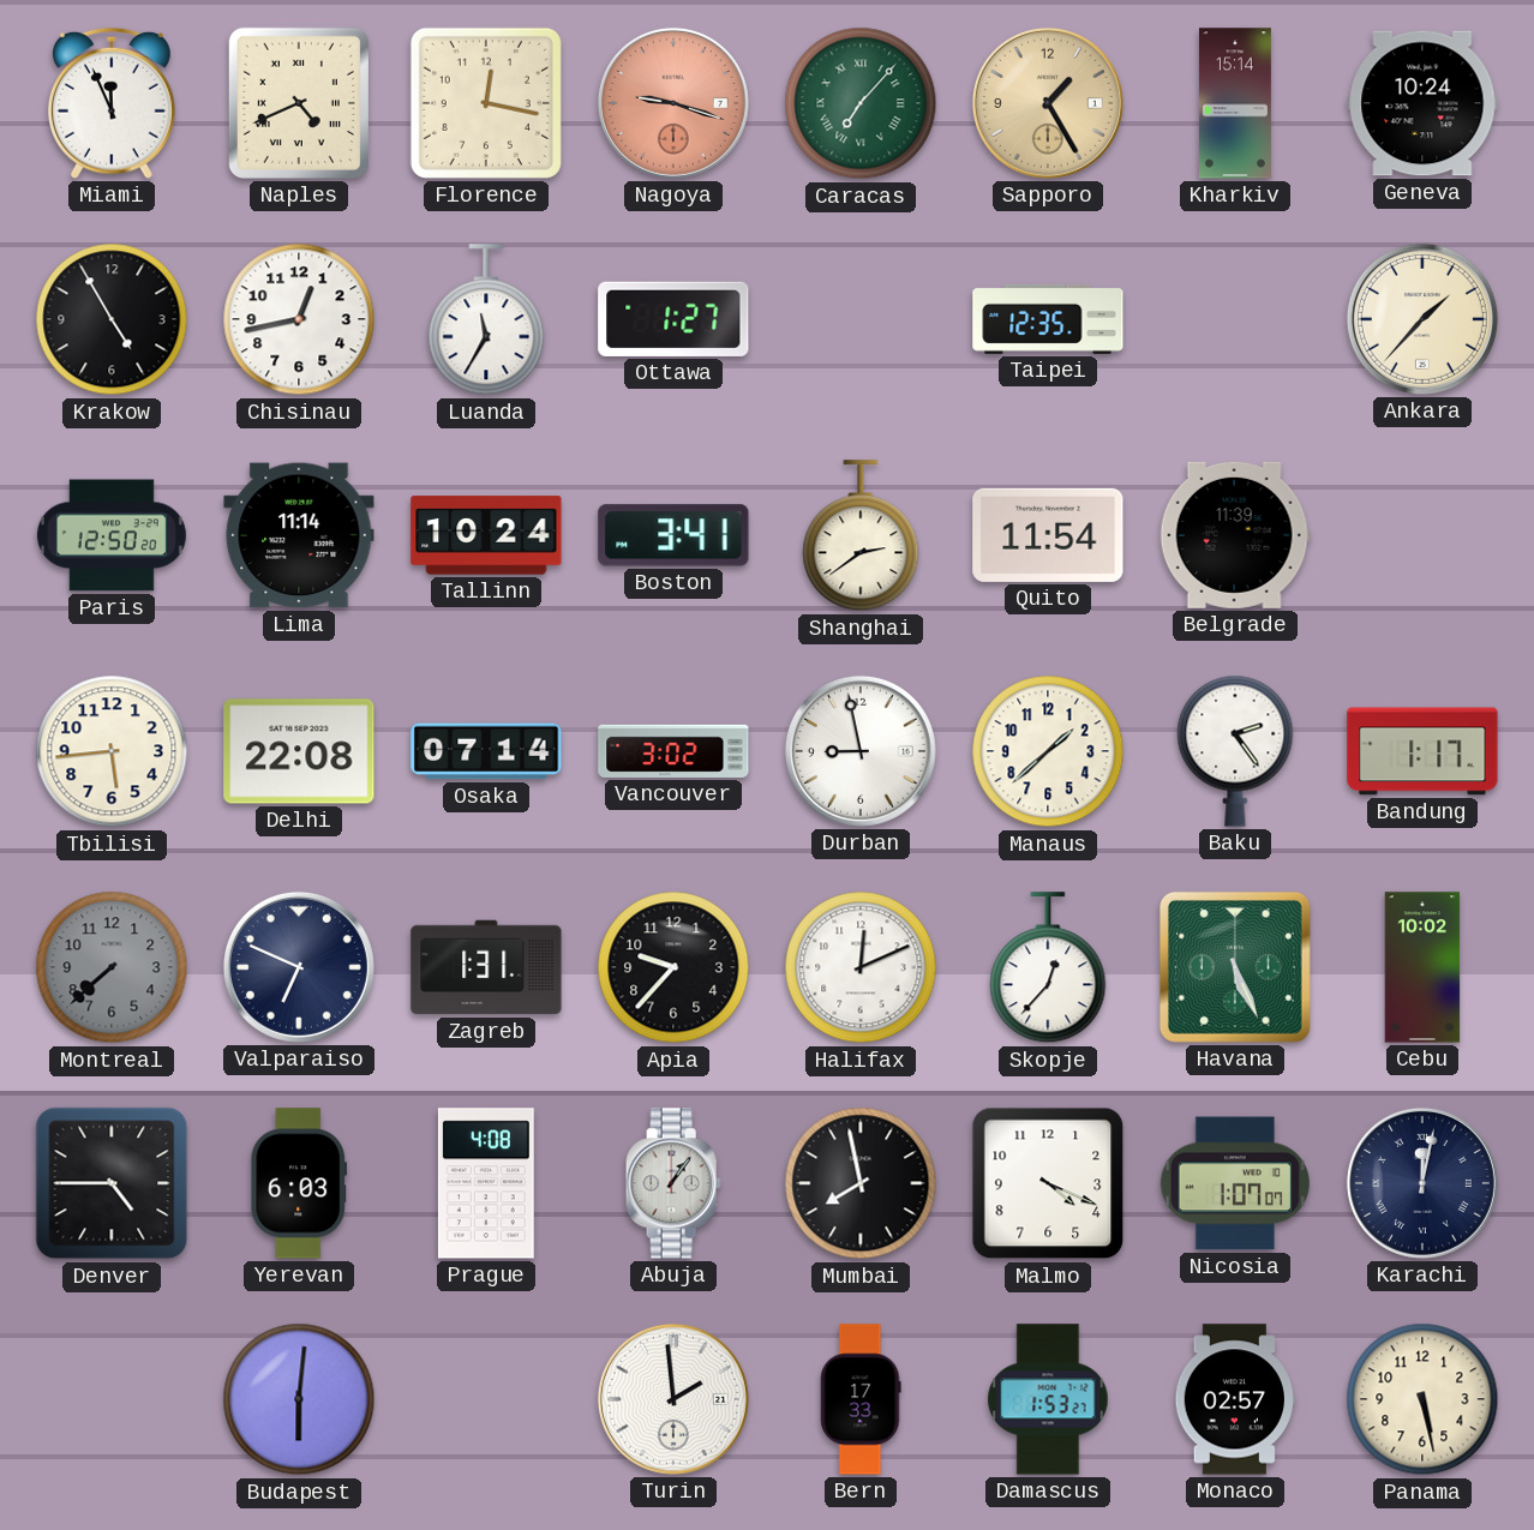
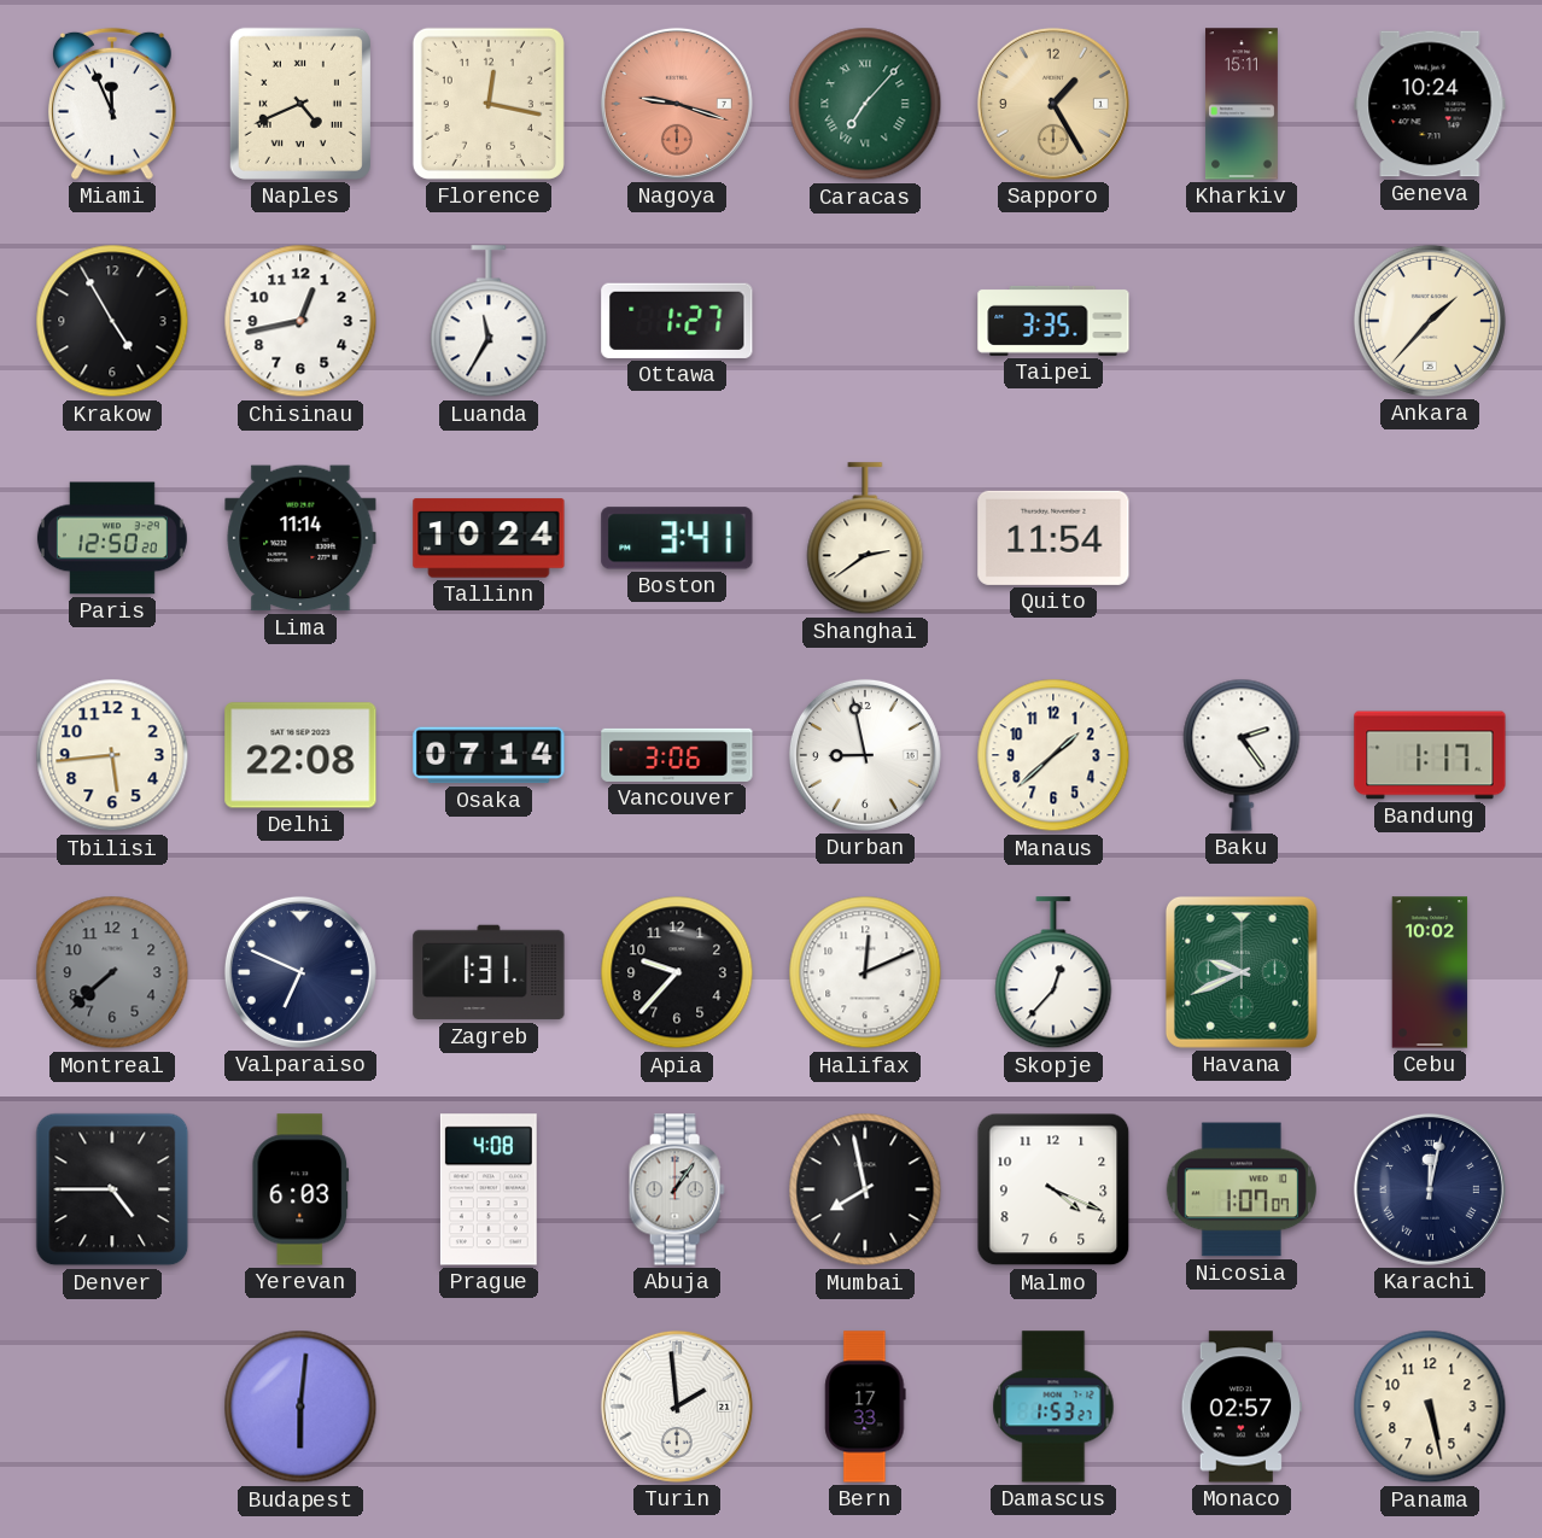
Kharkiv: 15:14 -> 15:11 (1242, 104)
Taipei: 12:35 -> 3:35 (1053, 321)
Belgrade: 11:39 -> none (1235, 535)
Vancouver: 3:02 -> 3:06 (677, 755)
Havana: 5:26 -> 9:41 (1242, 972)
